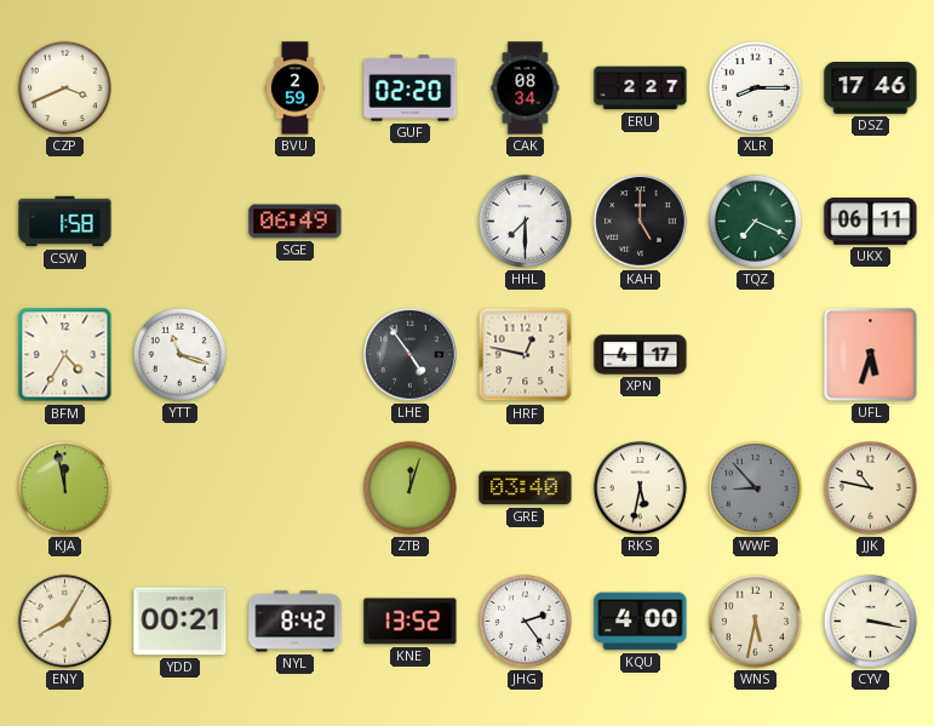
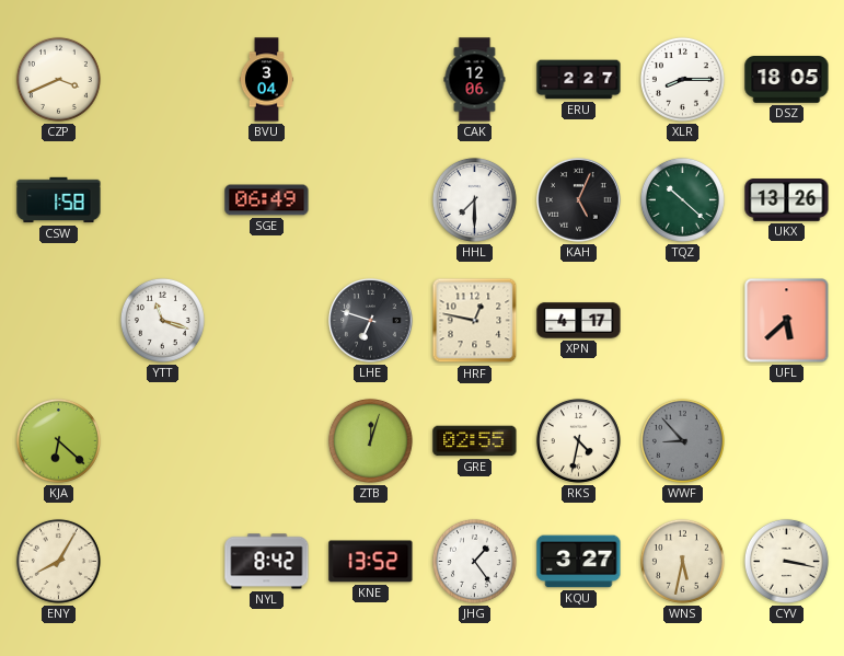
BVU: 2:59 -> 3:04 (266, 80)
GUF: 02:20 -> none (411, 88)
CAK: 08:34 -> 12:06 (475, 80)
DSZ: 17:46 -> 18:05 (787, 80)
KAH: 5:00 -> 5:04 (579, 200)
TQZ: 7:19 -> 10:22 (682, 199)
UKX: 06:11 -> 13:26 (787, 200)
BFM: 4:35 -> none (65, 355)
LHE: 4:54 -> 6:48 (371, 321)
UFL: 5:33 -> 5:38 (787, 321)
KJA: 11:58 -> 6:22 (58, 440)
GRE: 03:40 -> 02:55 (475, 441)
RKS: 5:32 -> 4:32 (578, 440)
JJK: 10:47 -> none (870, 487)
YDD: 00:21 -> none (181, 622)
JHG: 2:24 -> 1:24 (474, 561)
KQU: 4:00 -> 3:27 (579, 562)
